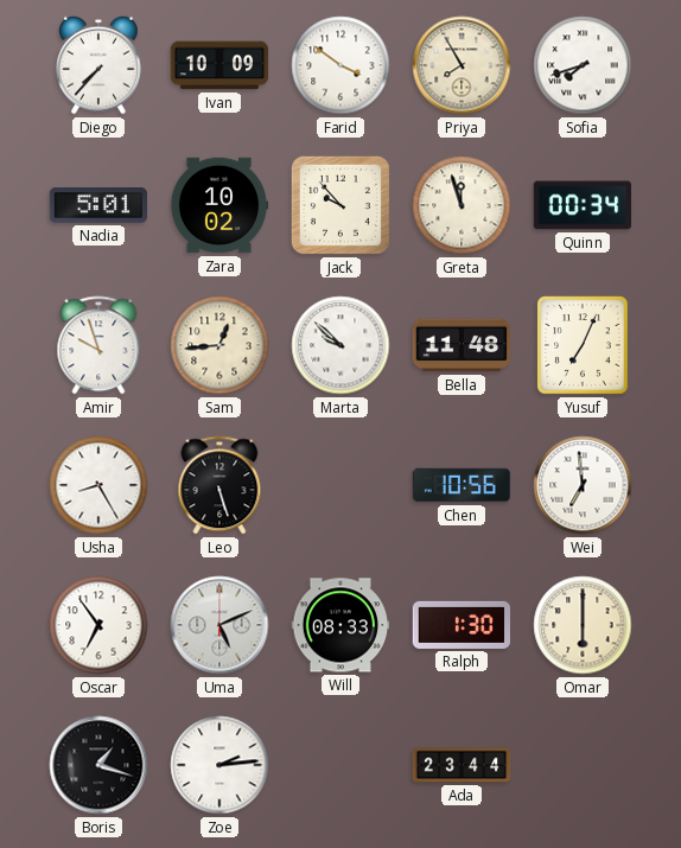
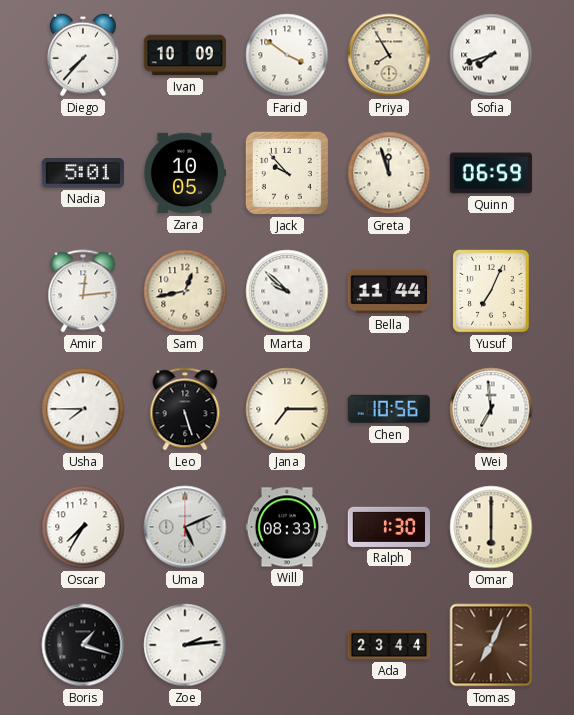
Zara: 10:02 -> 10:05 (185, 173)
Quinn: 00:34 -> 06:59 (491, 173)
Amir: 9:57 -> 12:14 (83, 291)
Sam: 12:44 -> 12:43 (185, 291)
Bella: 11:48 -> 11:44 (389, 291)
Usha: 8:25 -> 7:45 (83, 409)
Jana: none -> 7:15 (287, 409)
Oscar: 6:54 -> 7:35 (83, 527)
Tomas: none -> 7:04 (491, 645)
